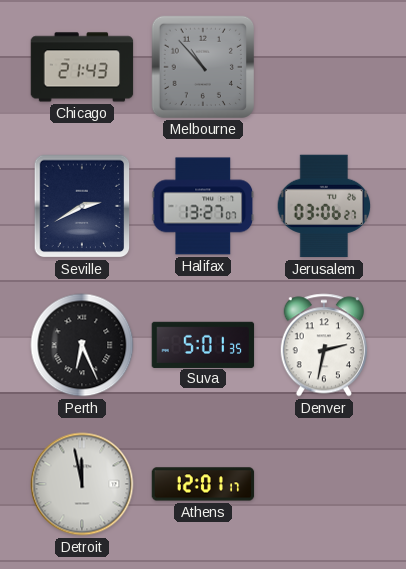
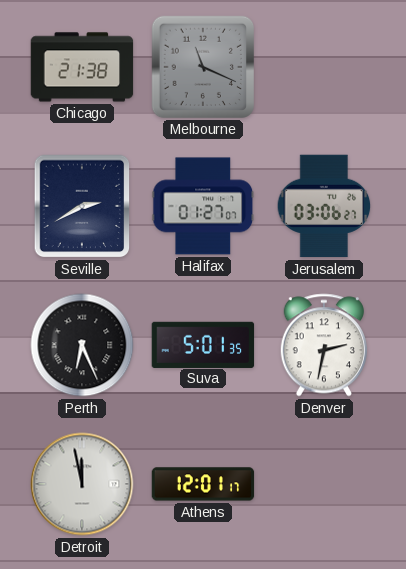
Chicago: 21:43 -> 21:38 (82, 67)
Melbourne: 10:53 -> 11:19 (202, 66)
Halifax: 13:27 -> 01:27 (203, 206)
